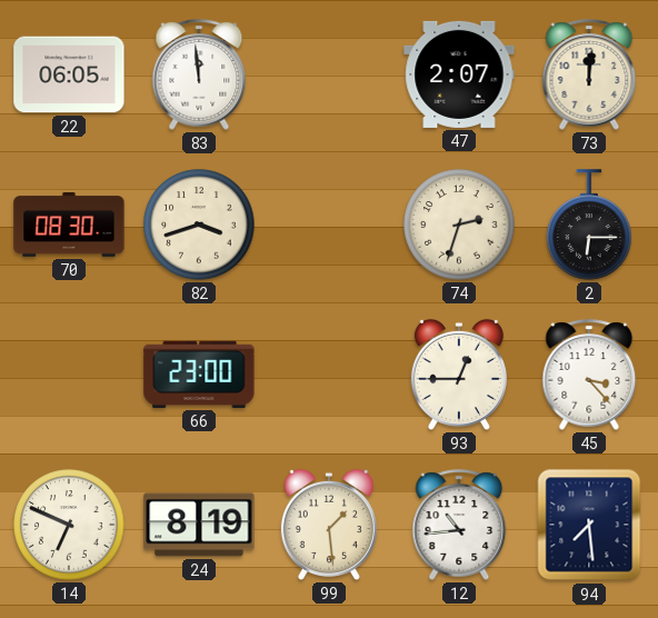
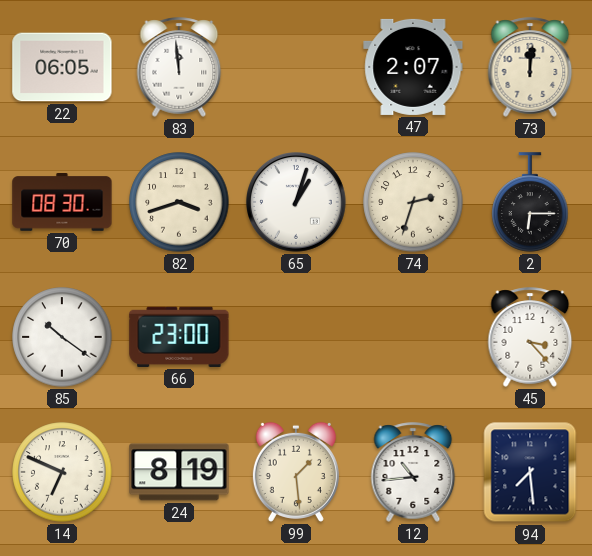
65: none -> 1:03 (297, 203)
85: none -> 10:21 (62, 337)
93: 12:45 -> none (459, 375)
